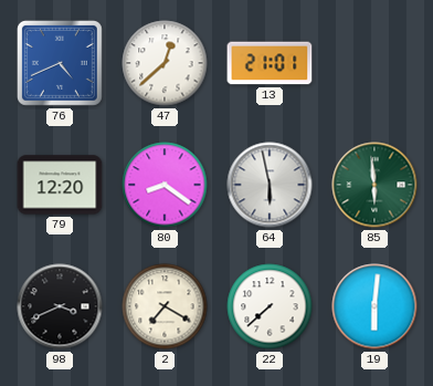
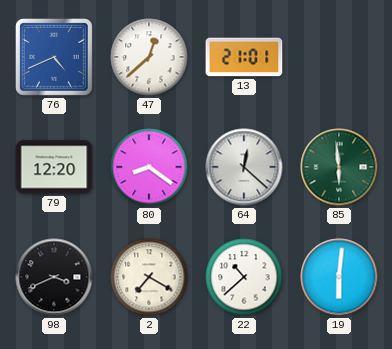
64: 5:58 -> 12:22 (244, 167)
22: 7:38 -> 10:38 (244, 277)
